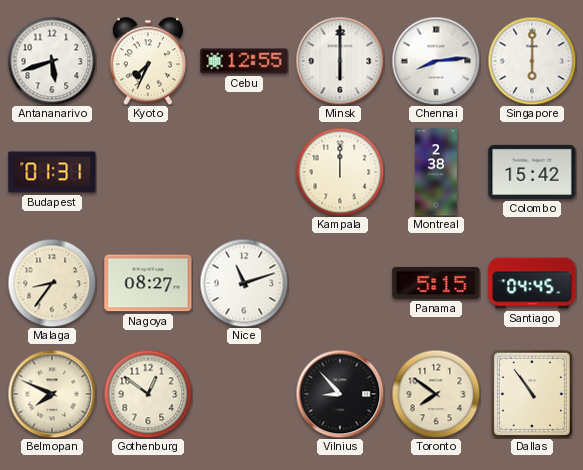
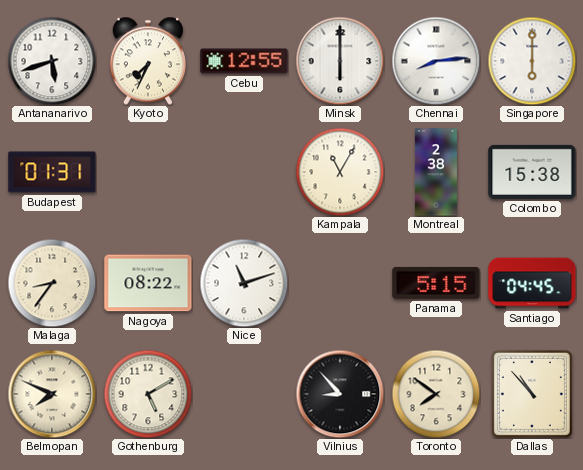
Kampala: 12:00 -> 11:05 (340, 172)
Colombo: 15:42 -> 15:38 (532, 172)
Nagoya: 08:27 -> 08:22 (148, 283)
Gothenburg: 12:51 -> 5:10 (148, 394)
Dallas: 10:54 -> 10:53 (532, 394)
